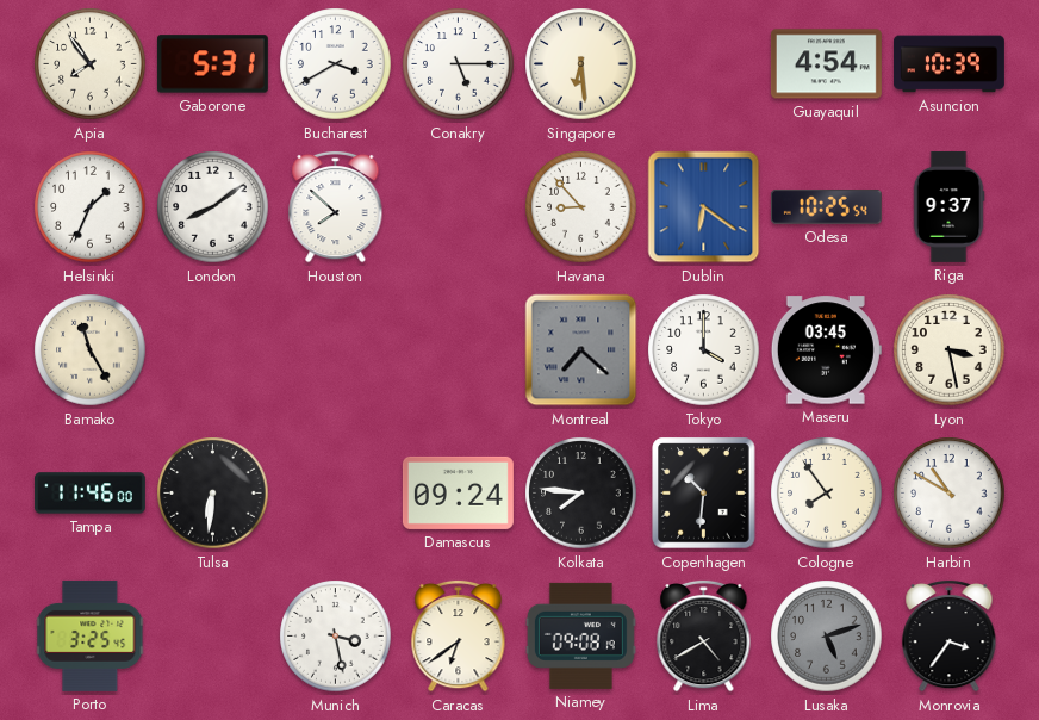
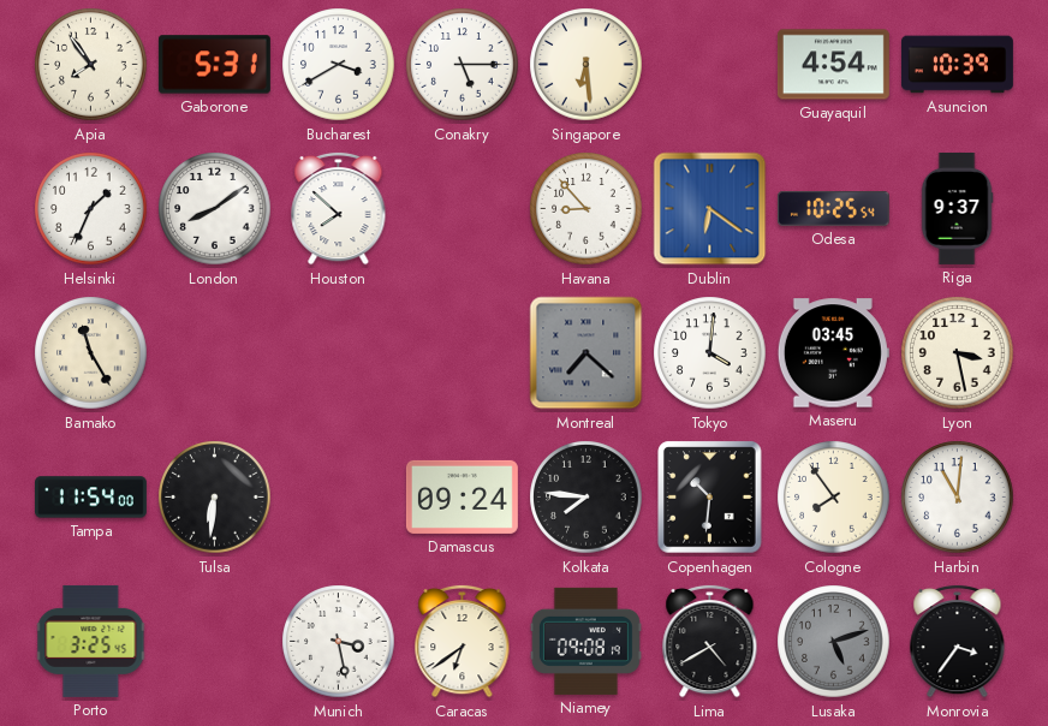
Tokyo: 4:00 -> 4:01 (710, 353)
Tampa: 11:46 -> 11:54 (90, 498)
Harbin: 10:50 -> 11:01 (958, 498)
